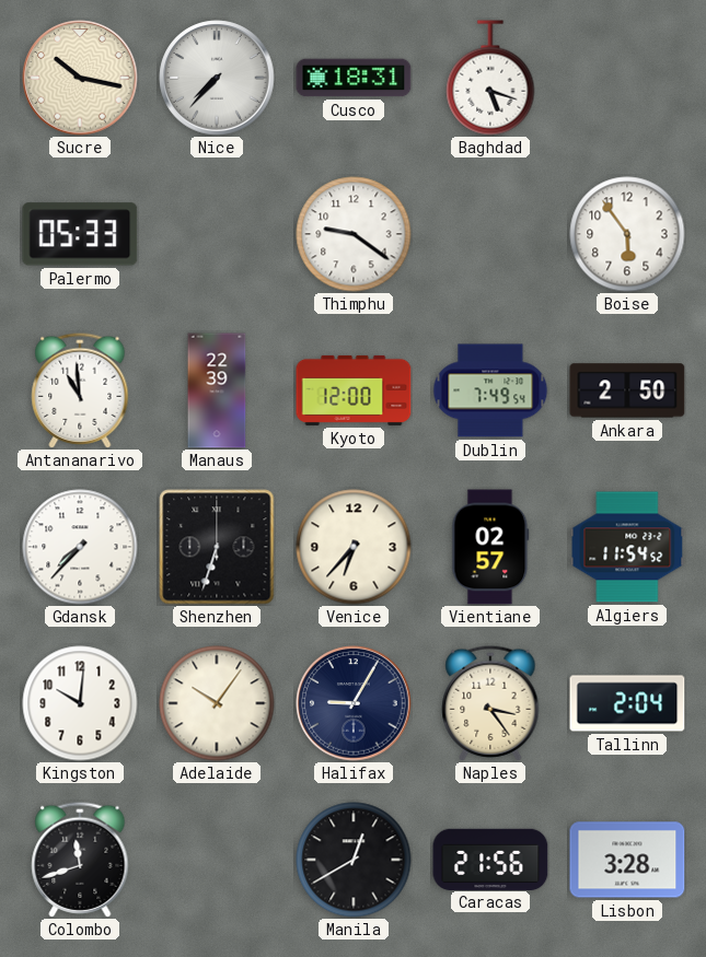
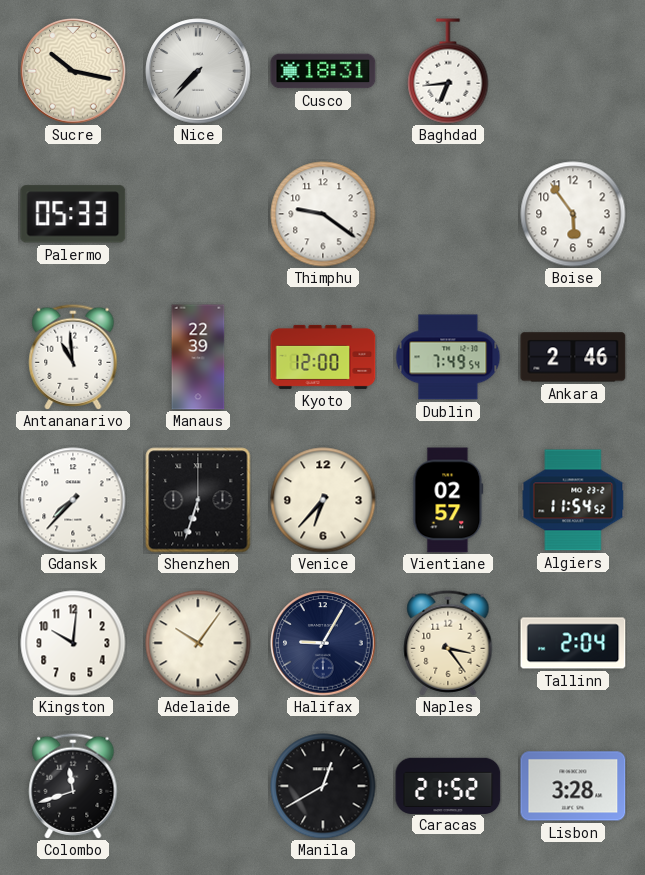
Baghdad: 5:18 -> 6:44 (448, 71)
Ankara: 2:50 -> 2:46 (573, 357)
Caracas: 21:56 -> 21:52 (448, 785)
